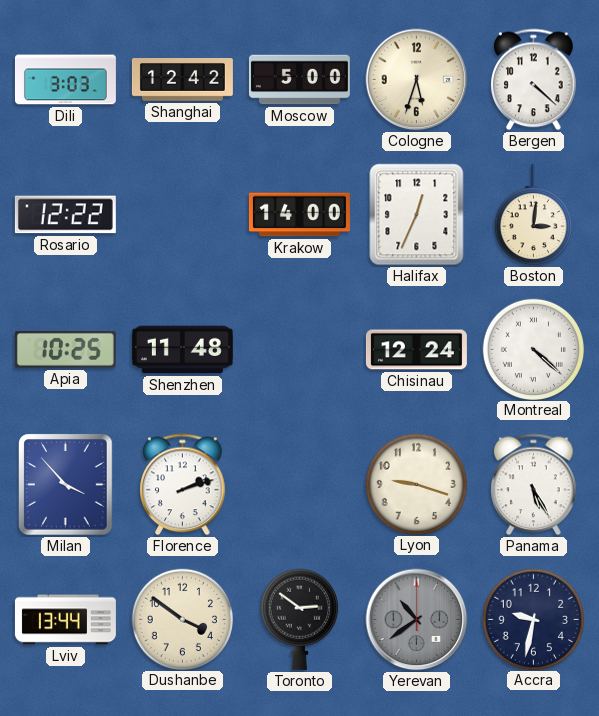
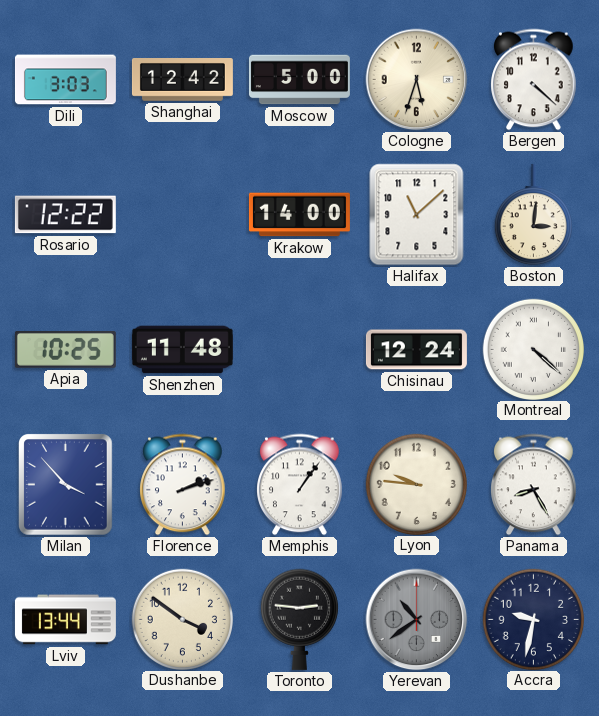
Halifax: 12:34 -> 11:08 (417, 215)
Memphis: none -> 1:06 (300, 485)
Lyon: 9:18 -> 9:46 (416, 484)
Panama: 5:25 -> 8:25 (534, 485)
Toronto: 2:51 -> 2:46 (299, 619)
